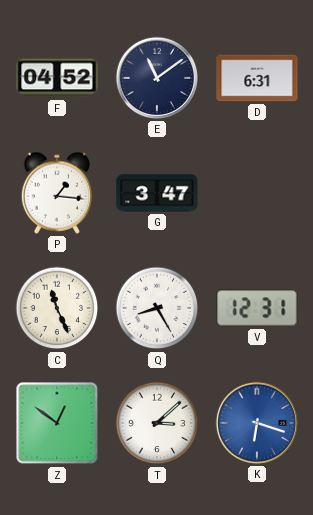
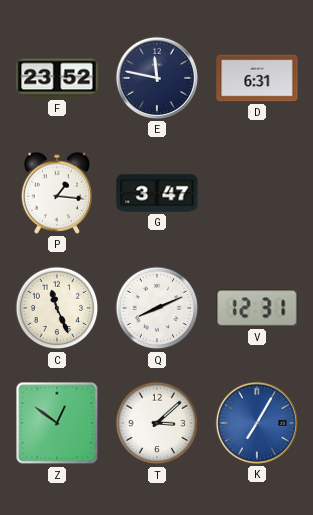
F: 04:52 -> 23:52 (57, 78)
E: 11:09 -> 11:47 (157, 78)
Q: 8:25 -> 8:11 (157, 308)
K: 6:18 -> 7:05 (257, 423)
